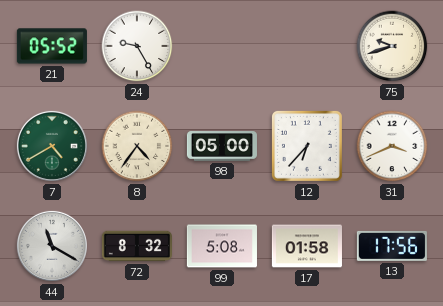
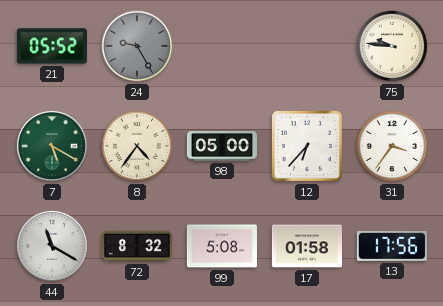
24 dial: white -> grey (137, 46)
75: 9:42 -> 9:46 (392, 46)
7: 4:40 -> 5:20 (52, 146)
31: 3:41 -> 3:36 (392, 146)
